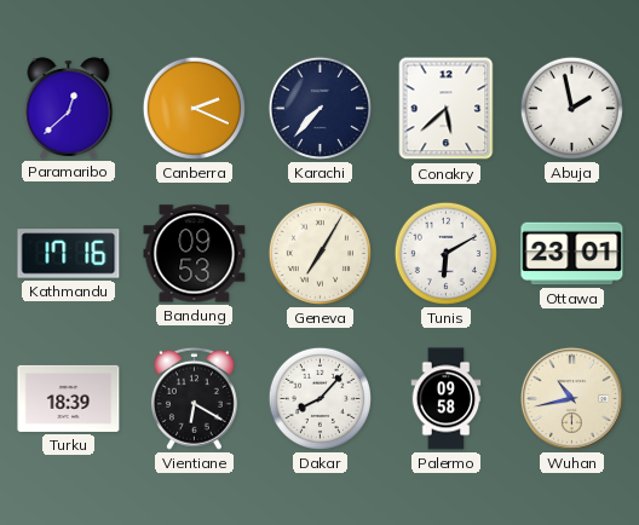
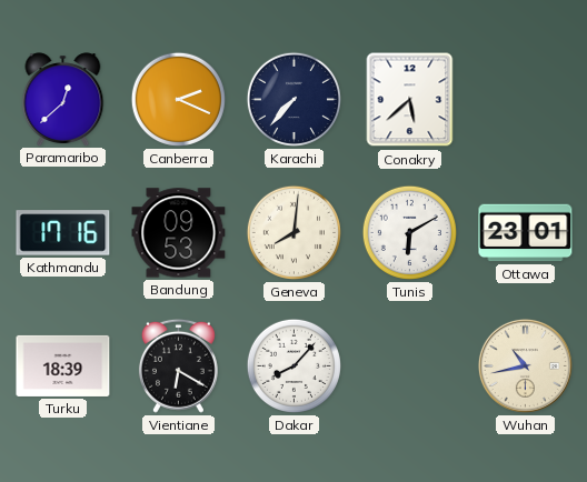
Abuja: 1:58 -> none (571, 108)
Geneva: 7:05 -> 8:01 (293, 232)
Palermo: 09:58 -> none (447, 399)
